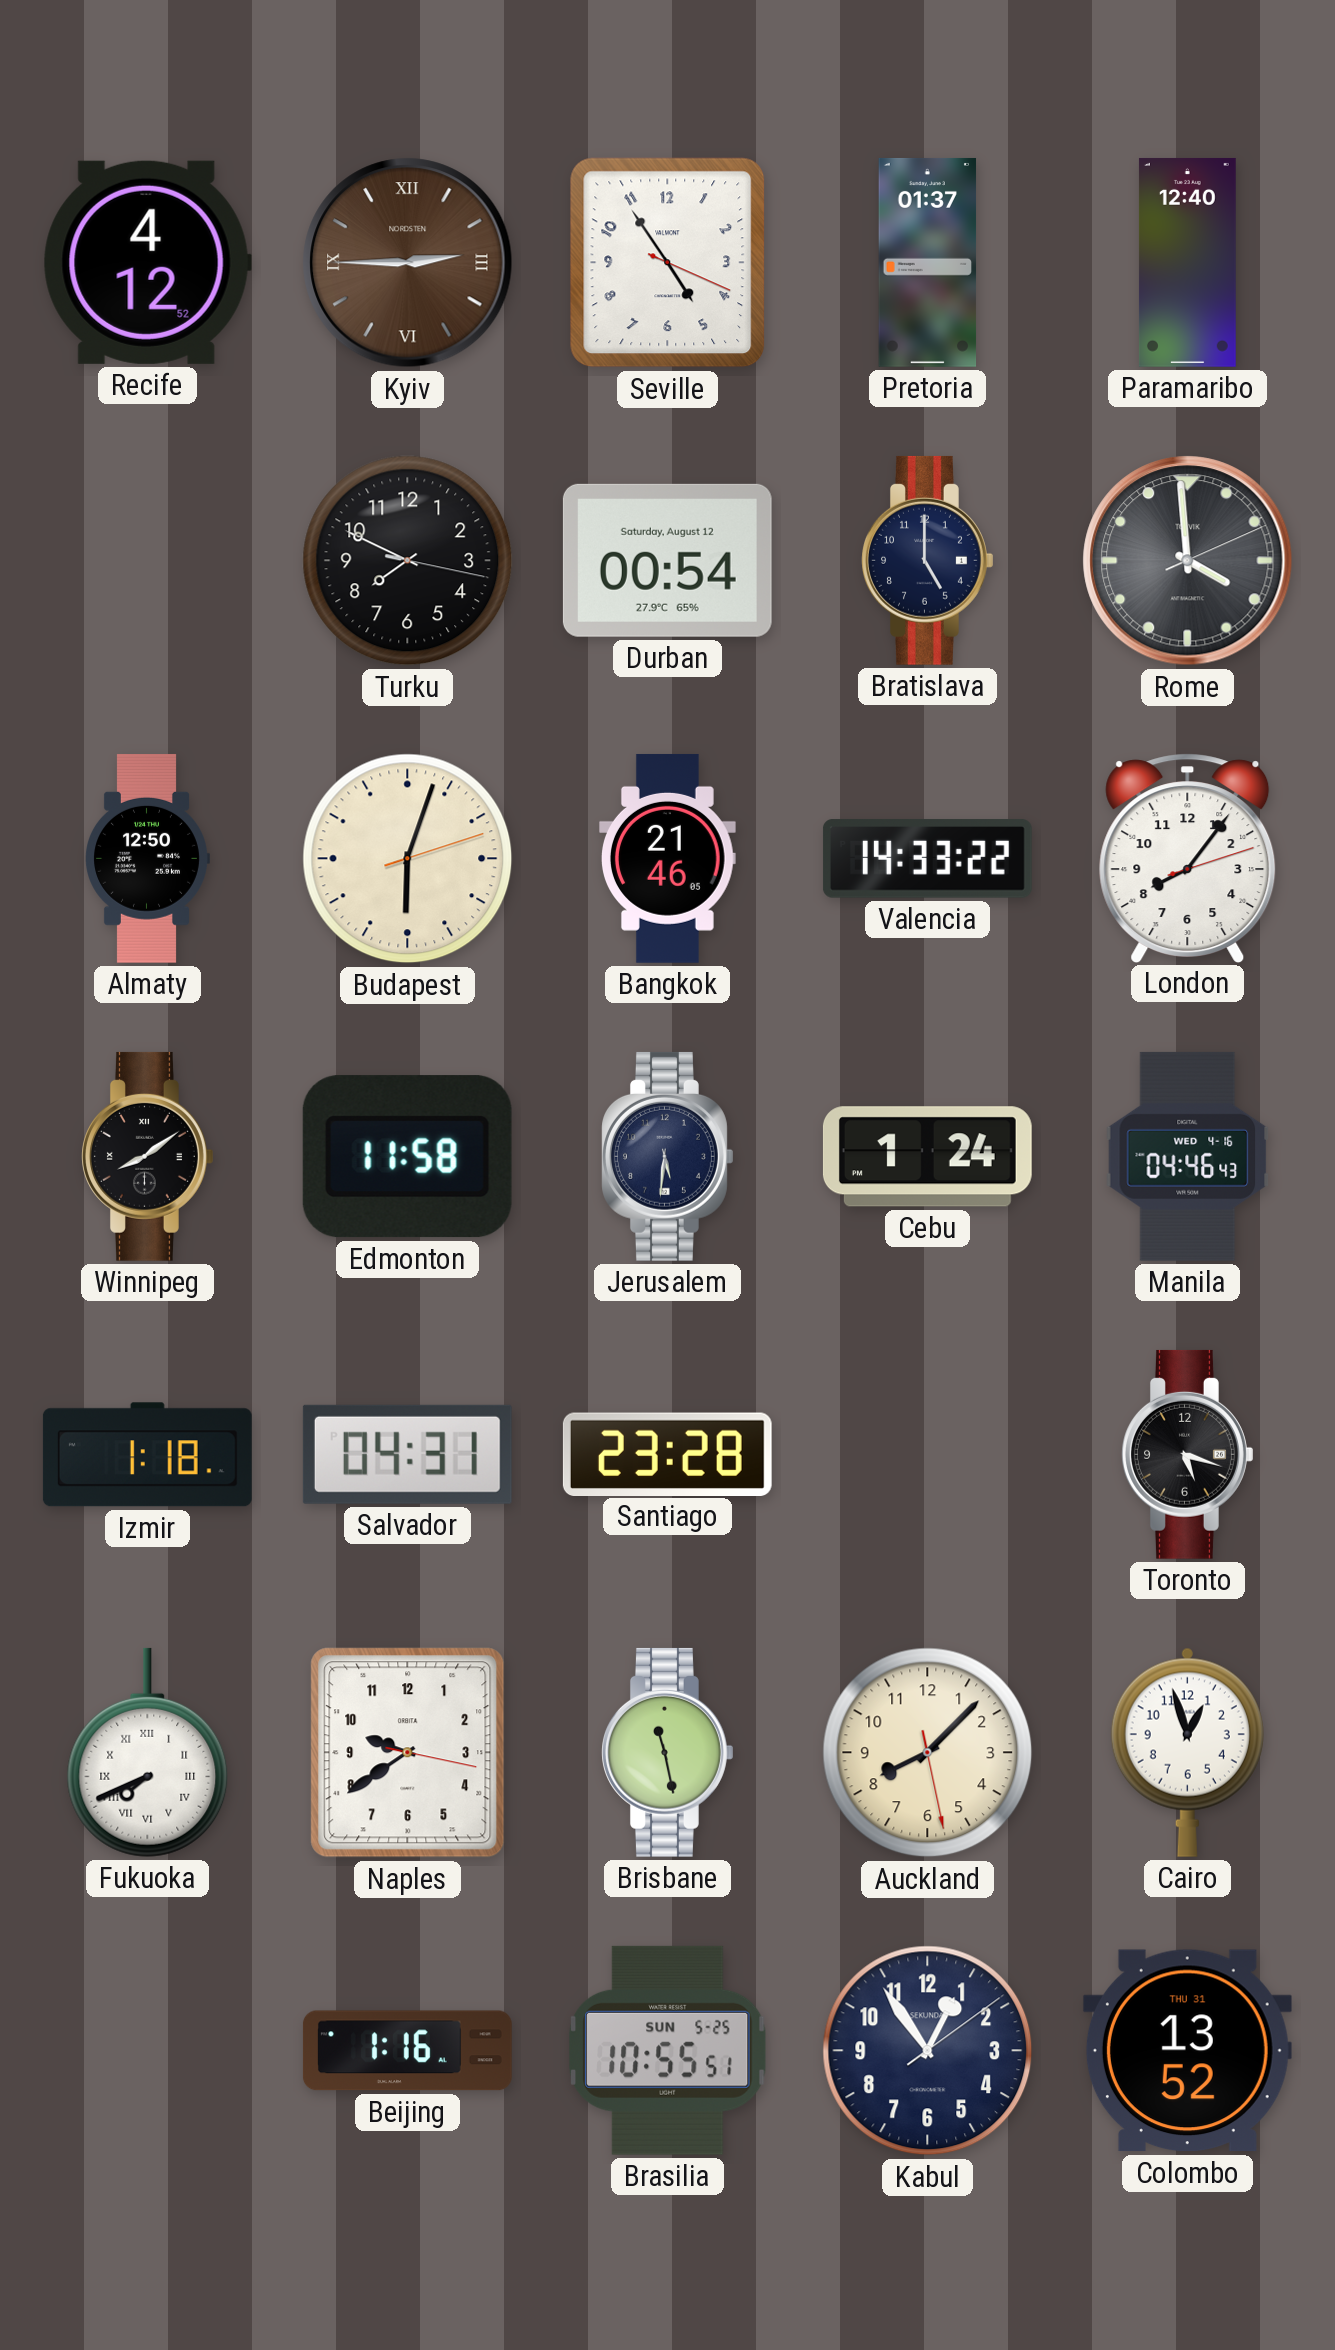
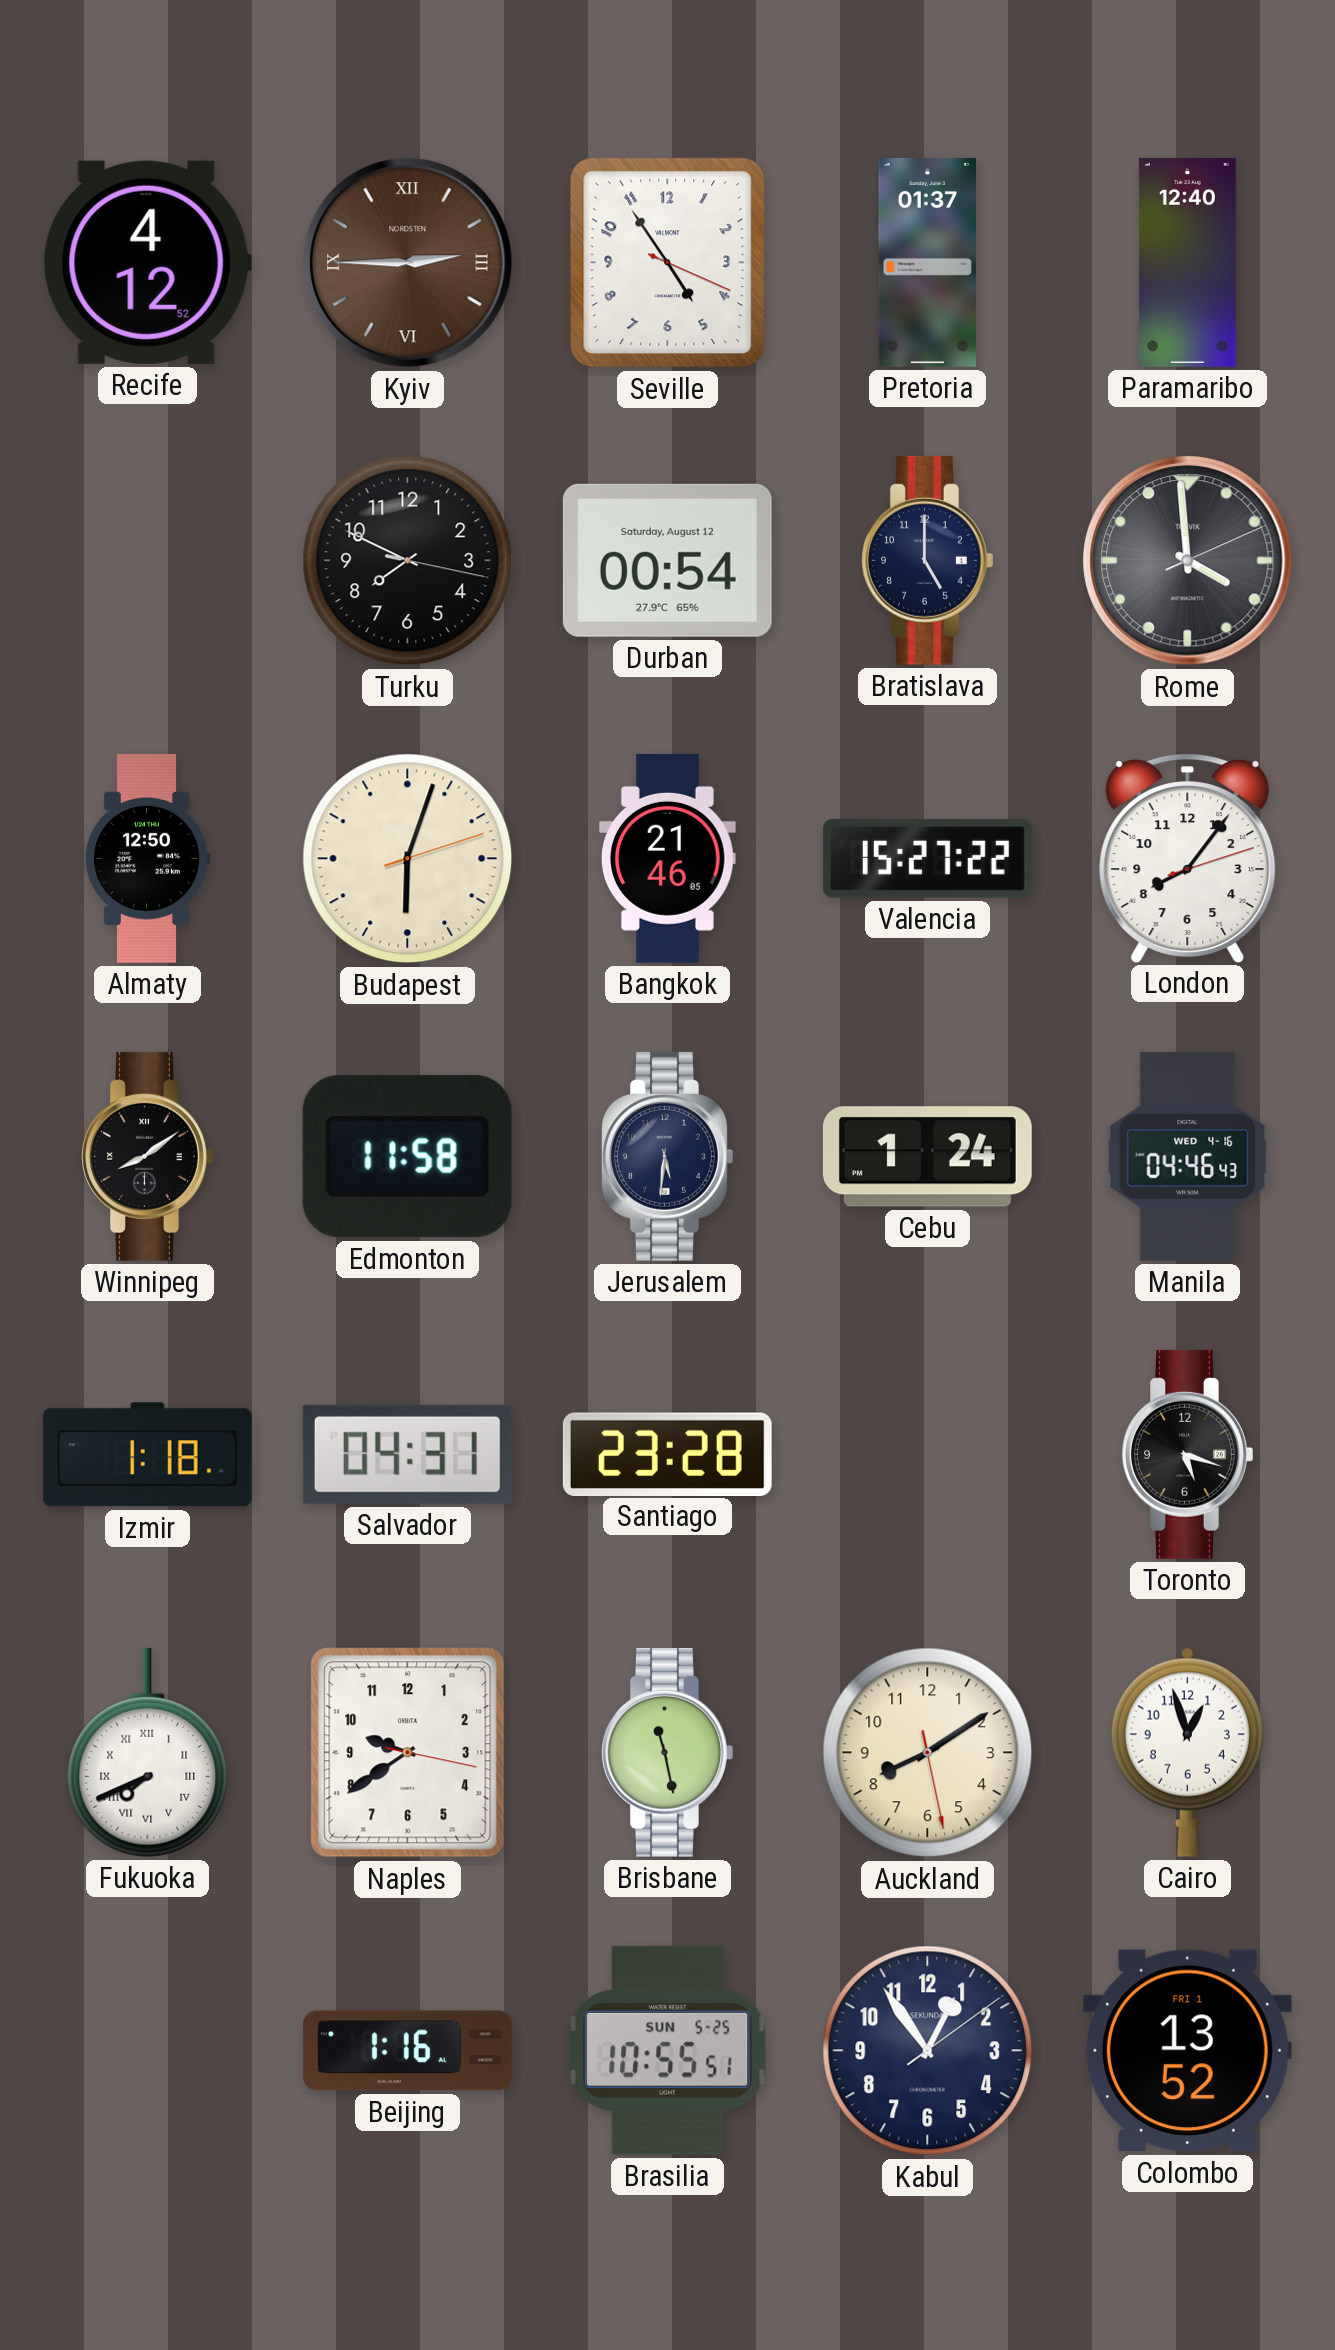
Valencia: 14:33 -> 15:27 (927, 859)
Auckland: 8:07 -> 8:09 (928, 1753)
Colombo date: THU 31 -> FRI 1 (1187, 2051)
